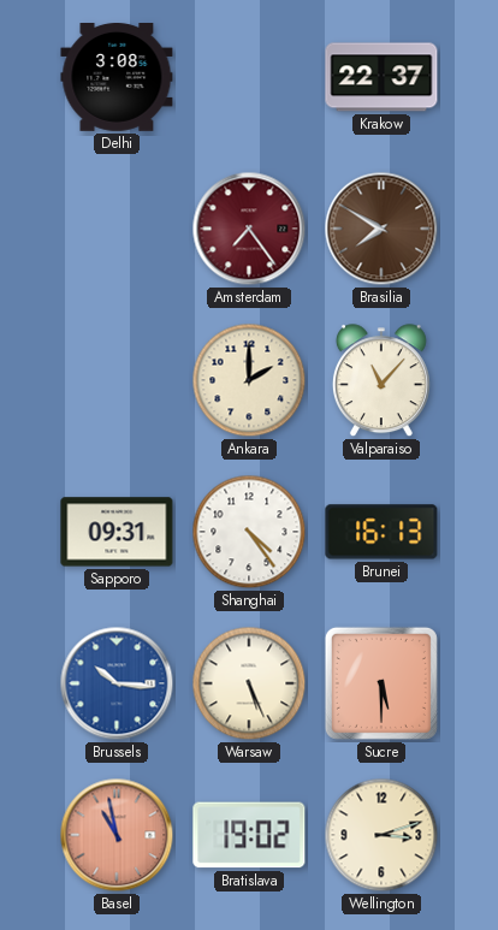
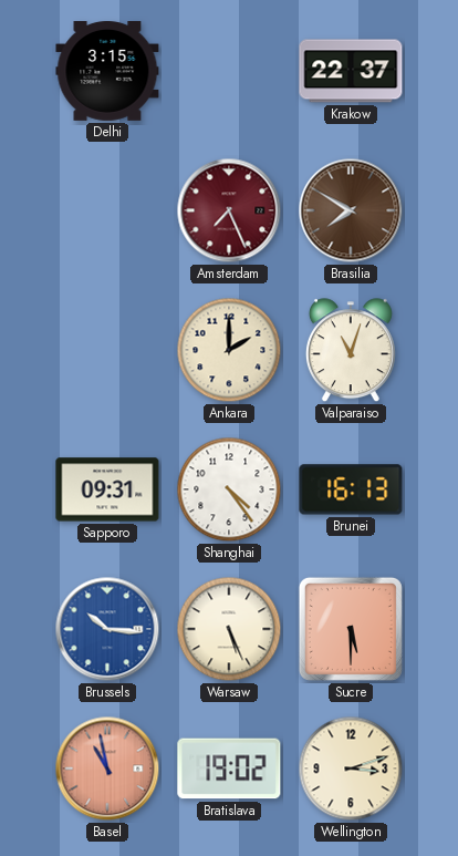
Delhi: 3:08 -> 3:15 (107, 72)
Amsterdam: 7:24 -> 7:26 (229, 210)
Valparaiso: 11:07 -> 11:03 (351, 351)
